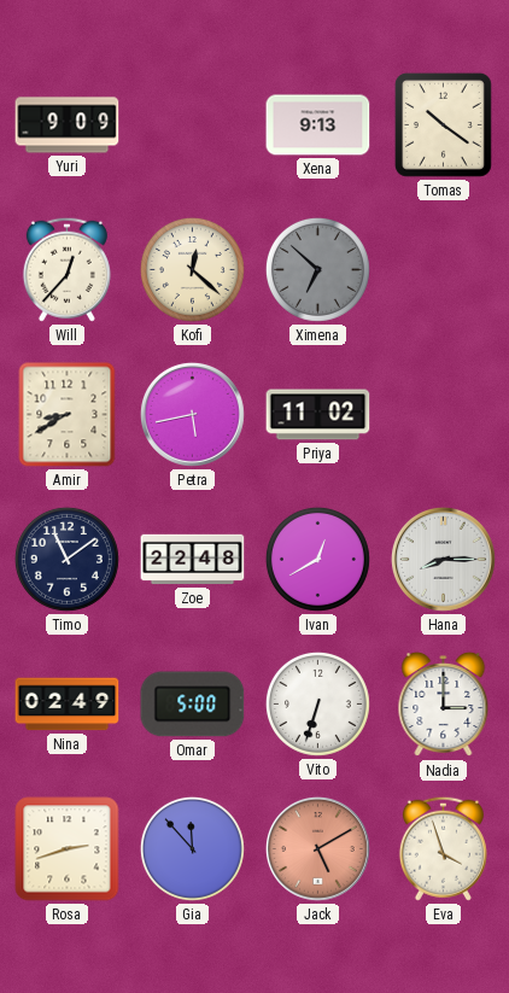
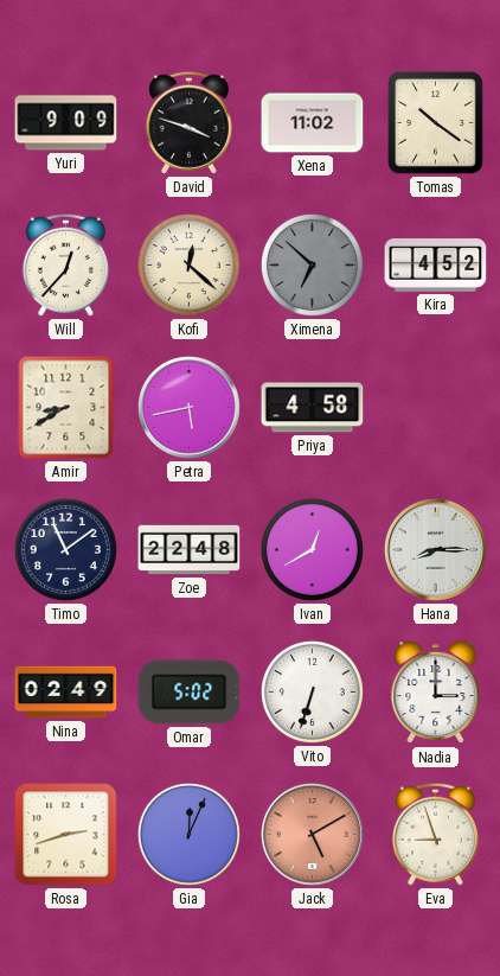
David: none -> 3:48 (188, 122)
Xena: 9:13 -> 11:02 (313, 123)
Kira: none -> 4:52 (436, 266)
Priya: 11:02 -> 4:58 (313, 408)
Omar: 5:00 -> 5:02 (190, 693)
Gia: 11:53 -> 12:04 (188, 834)
Eva: 3:57 -> 8:57 (435, 834)
